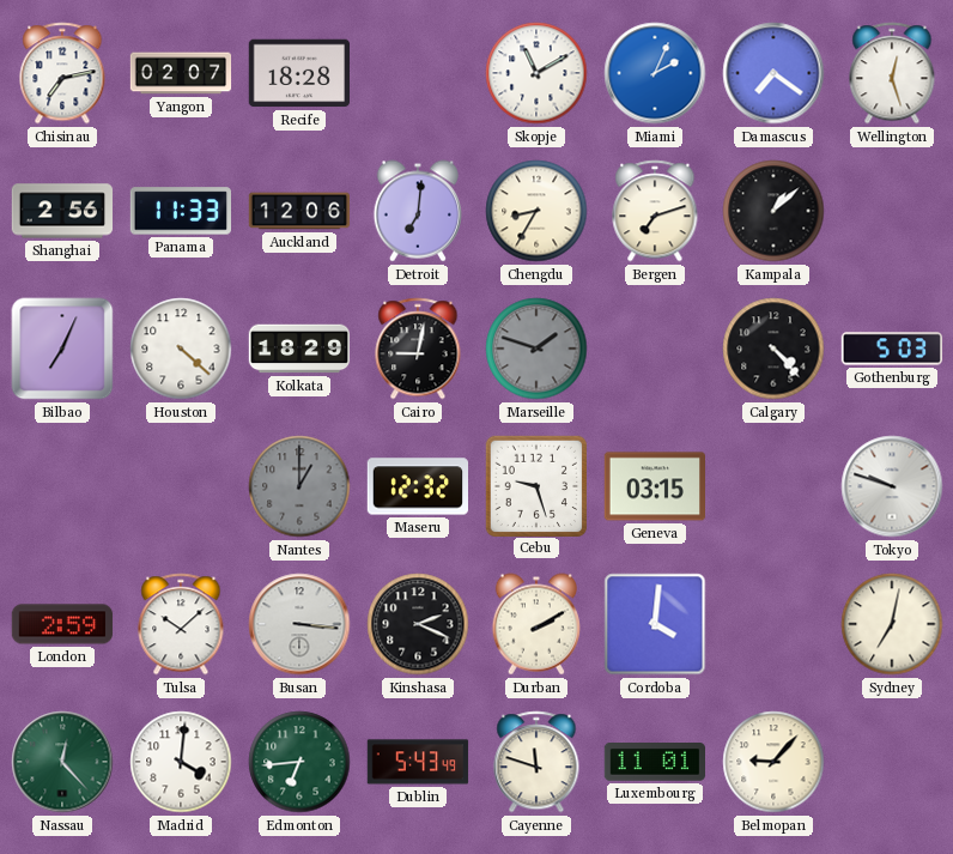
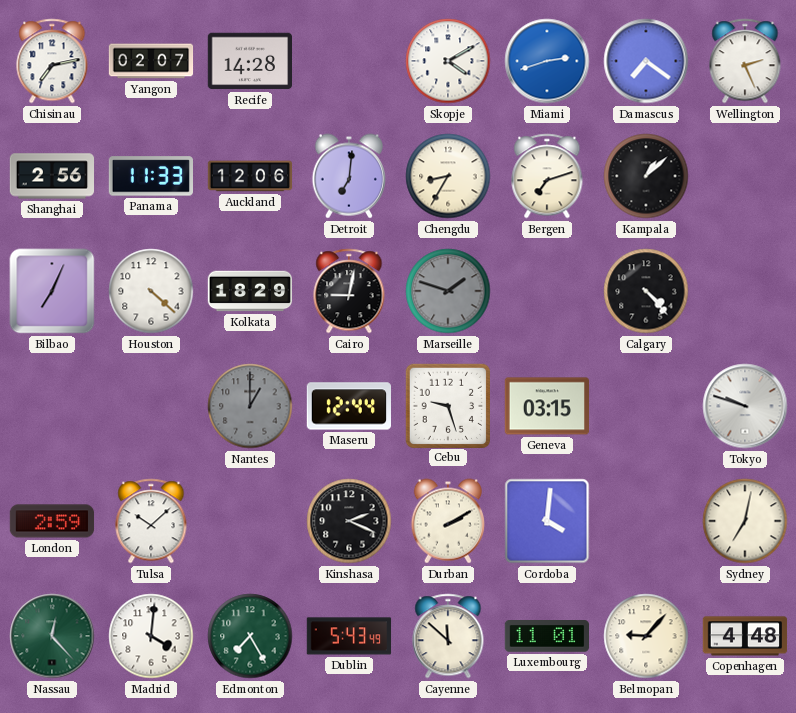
Recife: 18:28 -> 14:28 (250, 61)
Skopje: 11:10 -> 4:10 (448, 61)
Miami: 2:04 -> 2:42 (547, 61)
Wellington: 12:27 -> 2:26 (745, 61)
Gothenburg: 5:03 -> none (892, 349)
Maseru: 12:32 -> 12:44 (349, 406)
Busan: 3:16 -> none (299, 624)
Edmonton: 6:44 -> 7:25 (250, 636)
Cayenne: 11:48 -> 11:52 (448, 636)
Copenhagen: none -> 4:48 (745, 636)
